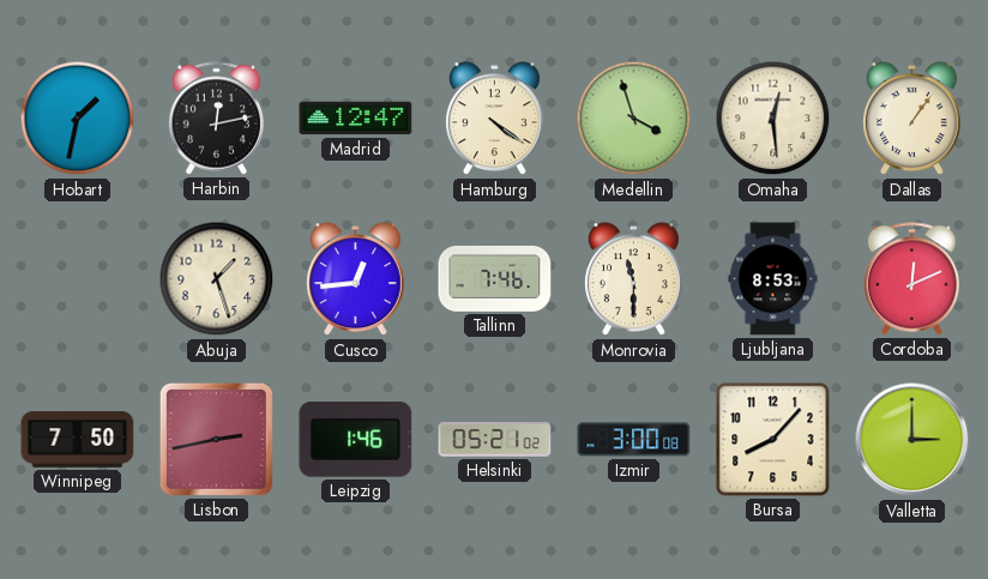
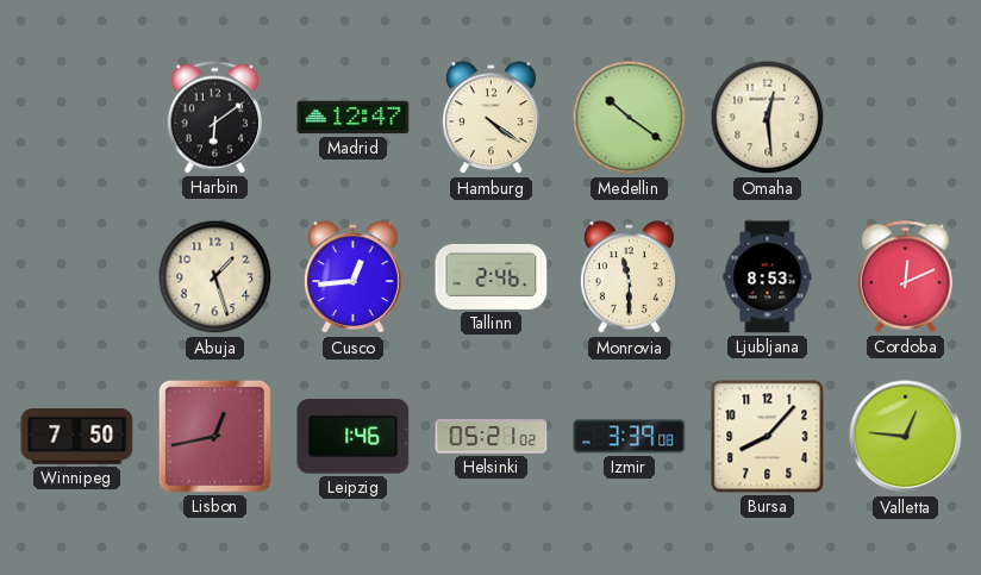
Hobart: 1:32 -> none (78, 119)
Harbin: 12:13 -> 6:09 (214, 118)
Medellin: 3:57 -> 10:21 (630, 118)
Dallas: 1:06 -> none (912, 119)
Tallinn: 7:46 -> 2:46 (492, 276)
Lisbon: 2:43 -> 12:43 (214, 436)
Izmir: 3:00 -> 3:39 (630, 437)
Valletta: 3:00 -> 12:46 (906, 437)
